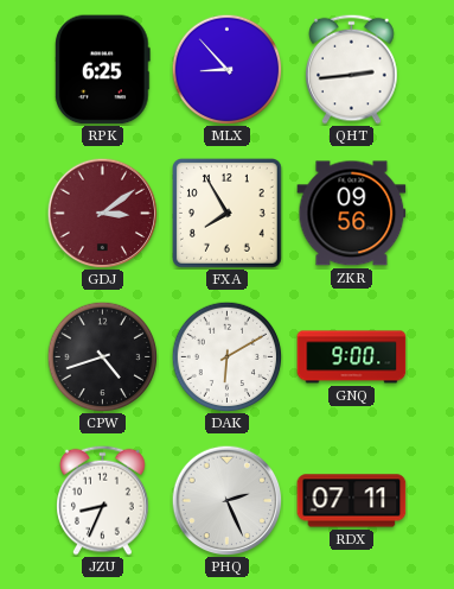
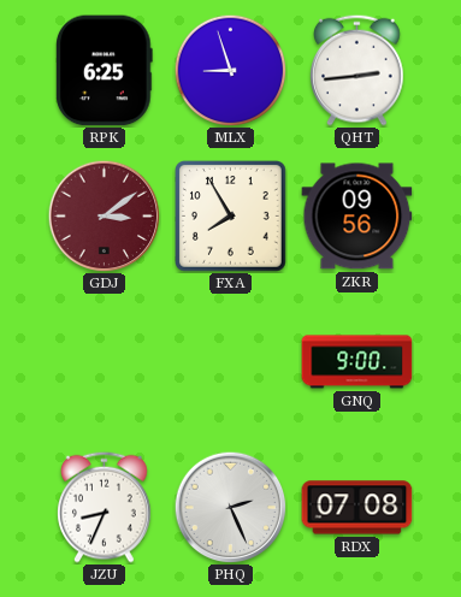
MLX: 8:53 -> 8:57 (230, 70)
CPW: 4:42 -> none (102, 356)
DAK: 6:10 -> none (226, 356)
RDX: 07:11 -> 07:08 (357, 508)
